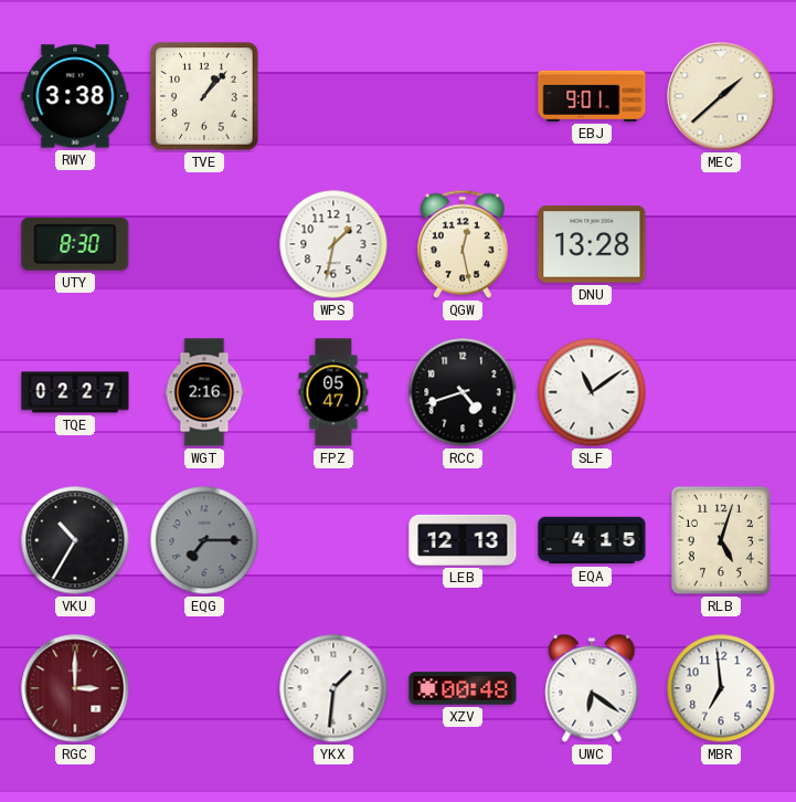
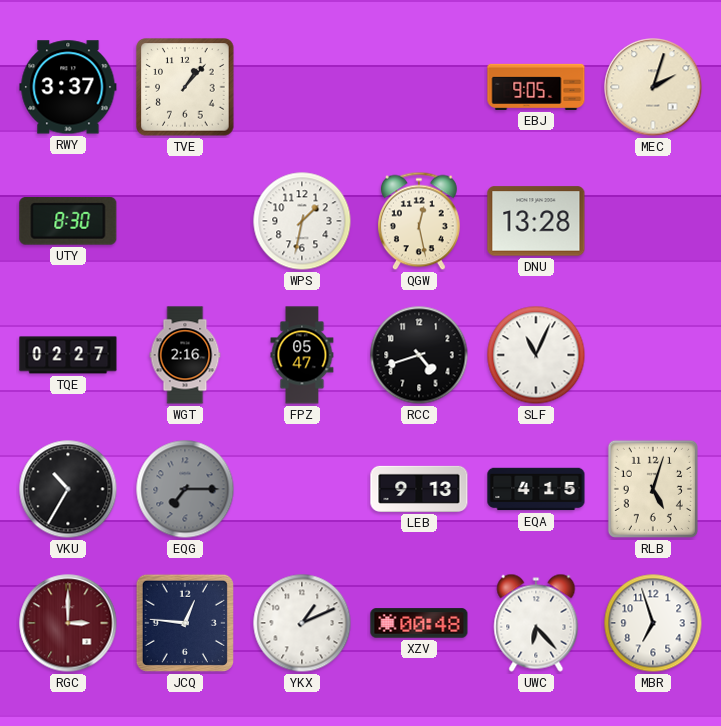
RWY: 3:38 -> 3:37 (68, 87)
EBJ: 9:01 -> 9:05 (536, 87)
MEC: 1:38 -> 2:03 (653, 87)
SLF: 11:09 -> 11:04 (536, 355)
LEB: 12:13 -> 9:13 (419, 489)
JCQ: none -> 12:46 (185, 623)
YKX: 1:31 -> 1:11 (302, 623)
UWC: 6:21 -> 6:23 (536, 623)
MBR: 6:59 -> 6:57 (653, 623)
